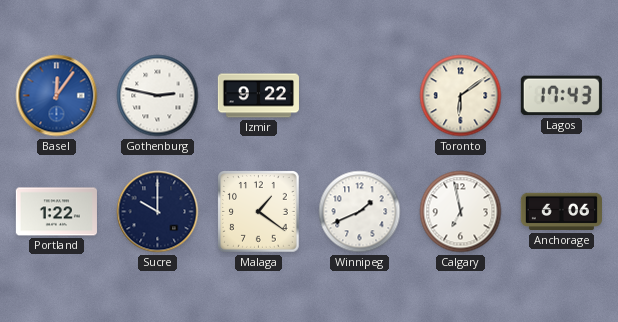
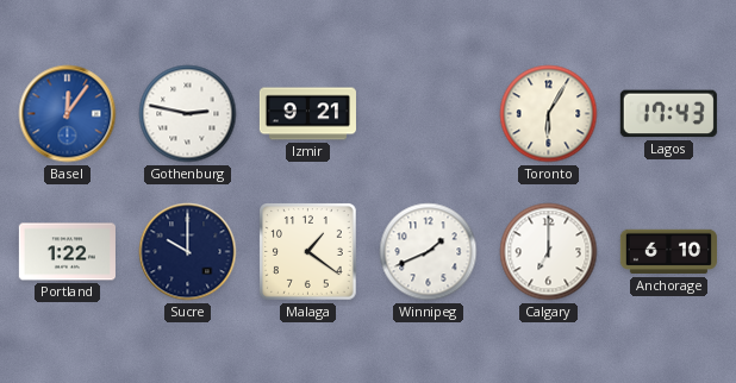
Izmir: 9:22 -> 9:21 (307, 114)
Toronto: 6:09 -> 6:05 (549, 114)
Calgary: 6:58 -> 7:00 (549, 252)
Anchorage: 6:06 -> 6:10 (668, 252)
